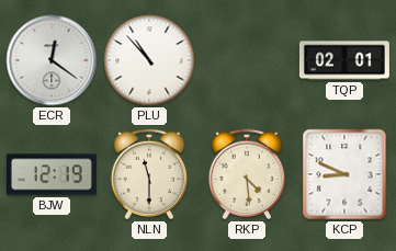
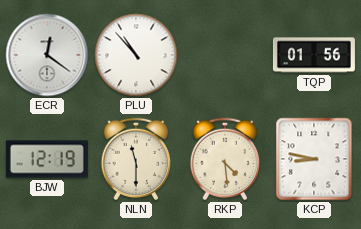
TQP: 02:01 -> 01:56 (314, 55)
KCP: 8:49 -> 8:47 (314, 159)
